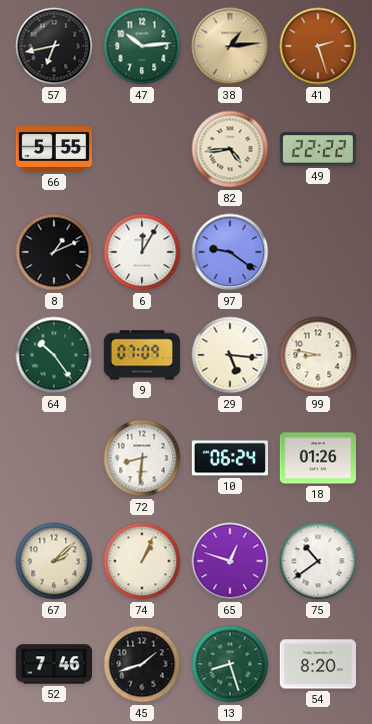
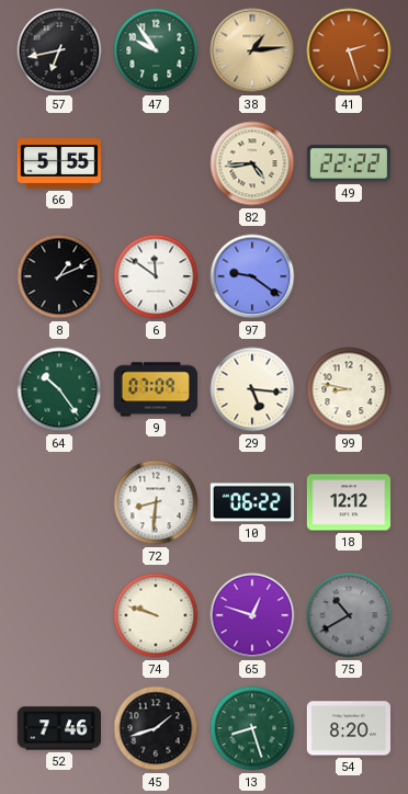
47: 10:14 -> 9:54 (156, 50)
6: 12:05 -> 11:51 (156, 276)
10: 06:24 -> 06:22 (251, 502)
18: 01:26 -> 12:12 (348, 502)
67: 2:08 -> none (54, 561)
74: 1:04 -> 9:48 (156, 615)
75: 10:39 -> 10:40 (349, 615)
75 dial: white -> grey (349, 615)
